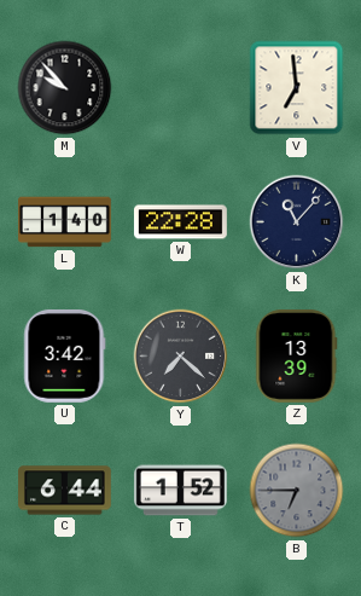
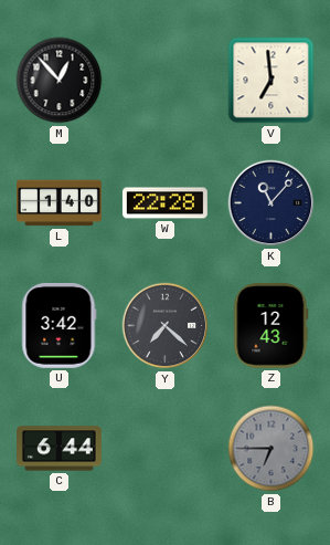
M: 9:53 -> 12:53 (60, 81)
Z: 13:39 -> 12:43 (272, 325)
T: 1:52 -> none (180, 491)
